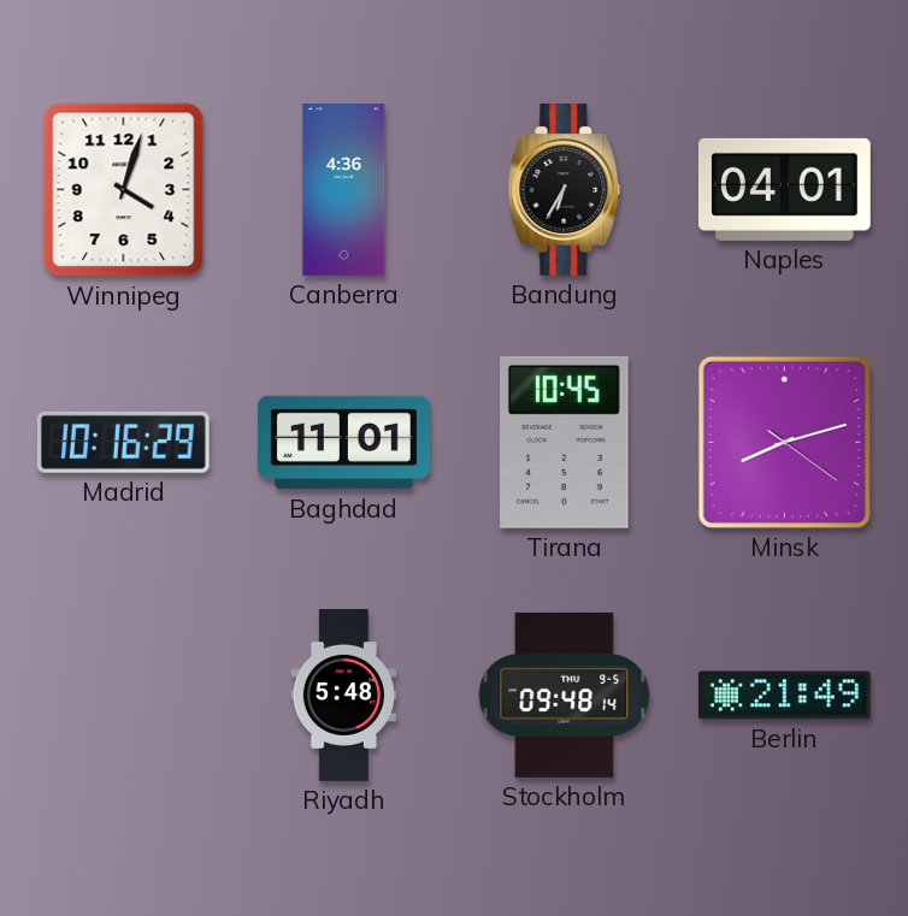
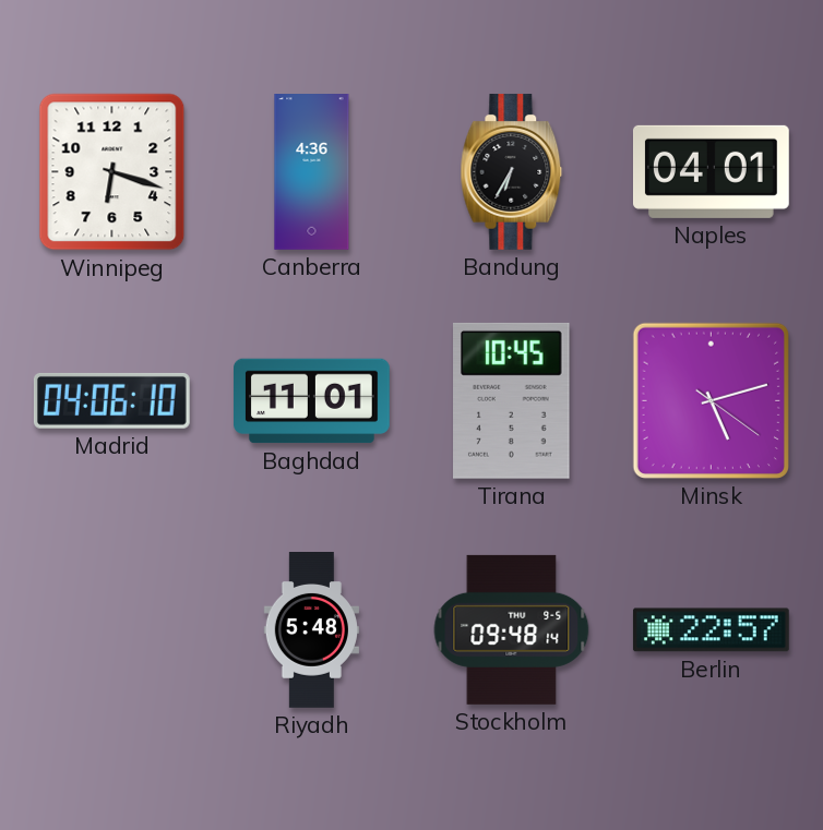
Winnipeg: 4:03 -> 6:18 (112, 172)
Madrid: 10:16 -> 04:06 (111, 400)
Minsk: 8:12 -> 5:12 (711, 400)
Berlin: 21:49 -> 22:57 (711, 630)
